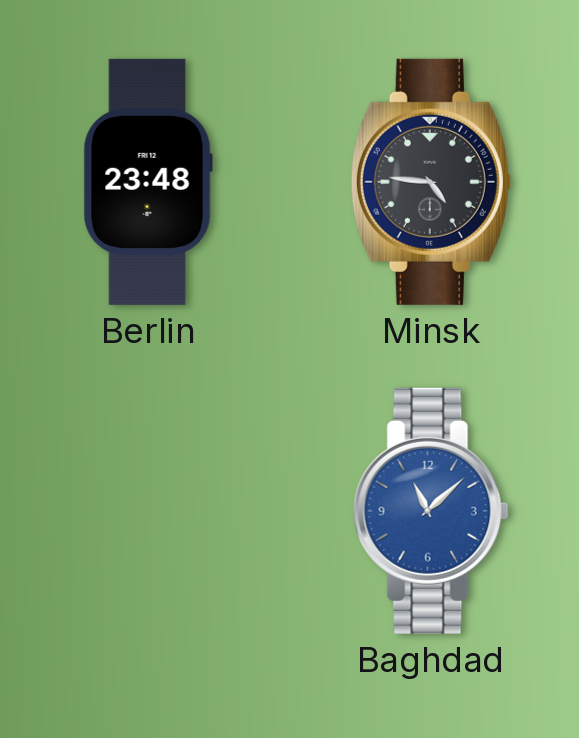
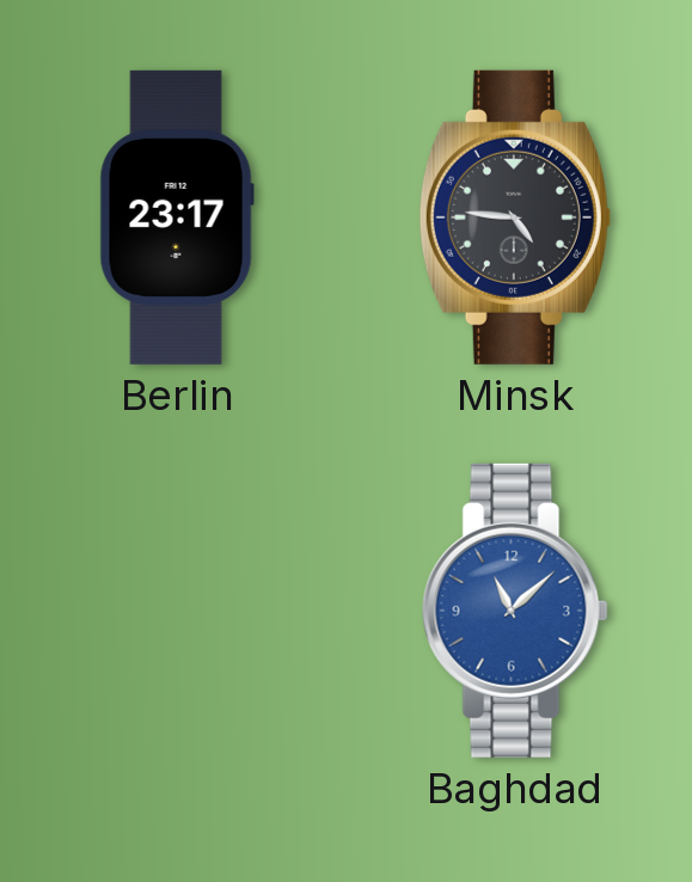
Berlin: 23:48 -> 23:17 (177, 218)
